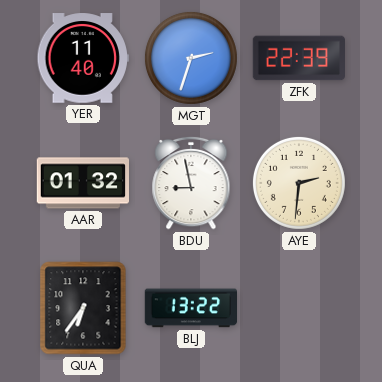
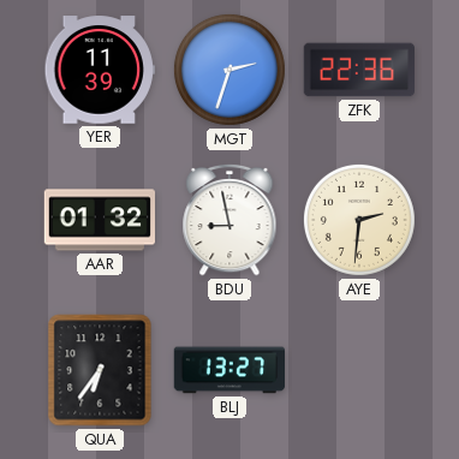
YER: 11:40 -> 11:39 (99, 70)
ZFK: 22:39 -> 22:36 (358, 70)
BLJ: 13:22 -> 13:27 (228, 370)
